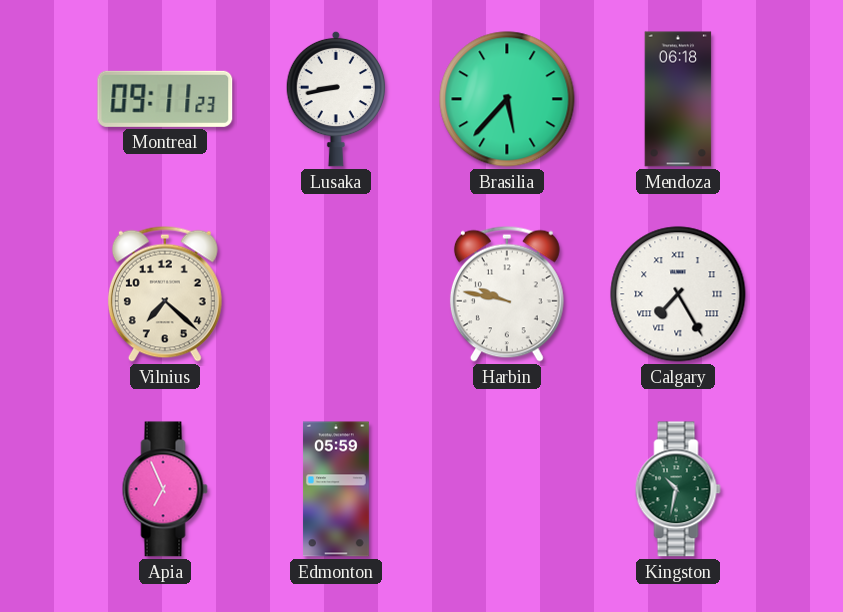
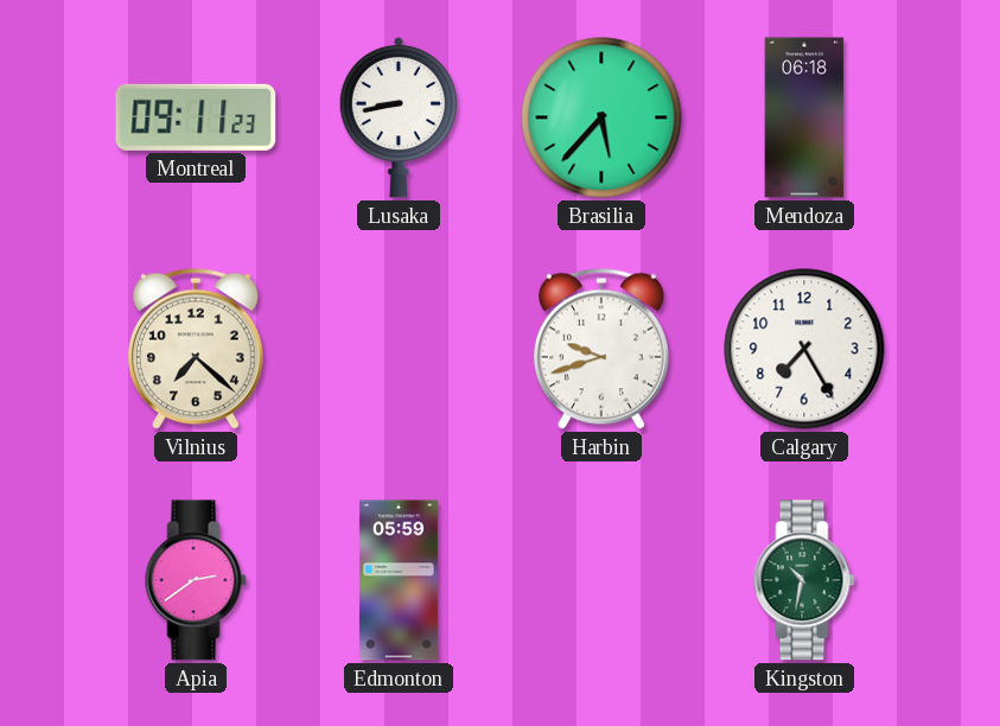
Harbin: 9:47 -> 9:42 (601, 349)
Calgary numerals: Roman -> Arabic (804, 349)
Apia: 6:56 -> 2:39 (196, 580)
